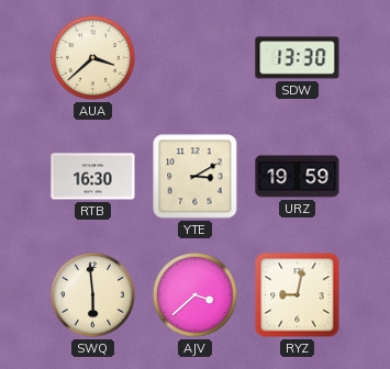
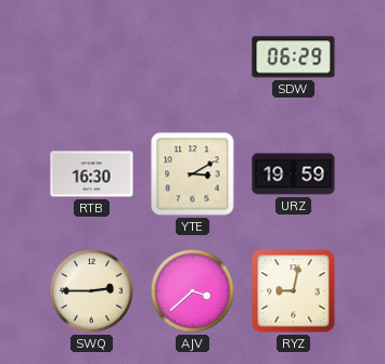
AUA: 3:38 -> none (93, 58)
SDW: 13:30 -> 06:29 (294, 57)
SWQ: 5:59 -> 2:45 (92, 291)
